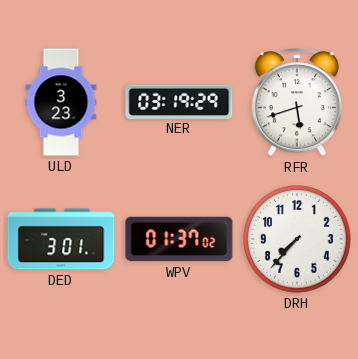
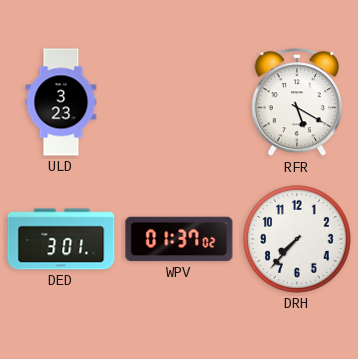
NER: 03:19 -> none (179, 101)
RFR: 5:42 -> 5:20 (297, 103)
